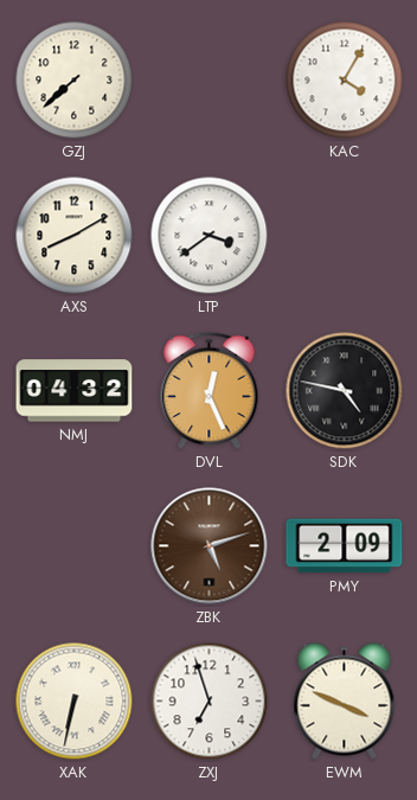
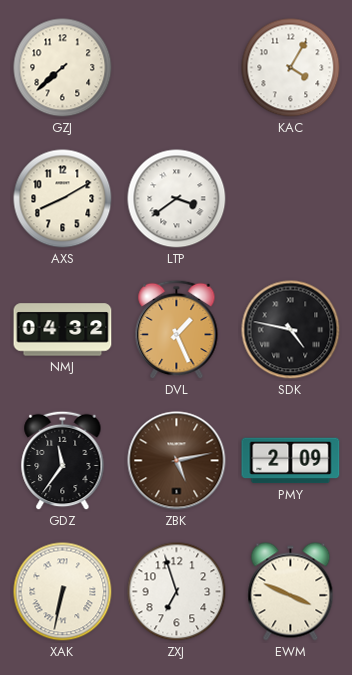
DVL: 12:26 -> 1:26 (177, 330)
GDZ: none -> 11:36 (63, 461)
ZBK: 5:12 -> 5:13 (177, 461)
